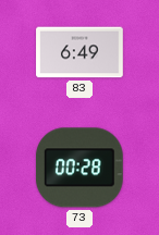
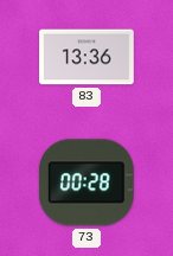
83: 6:49 -> 13:36 (86, 57)
